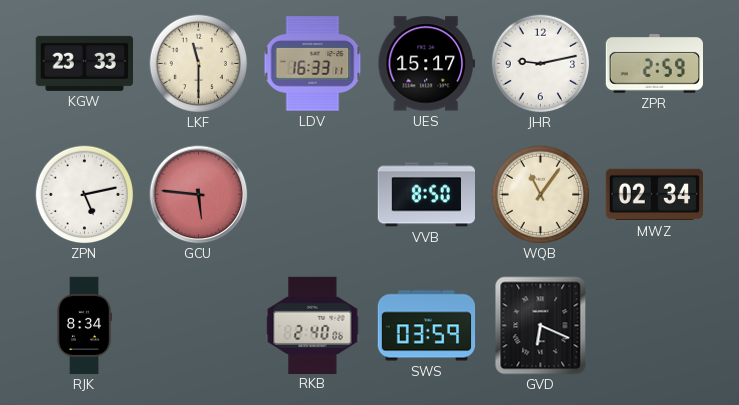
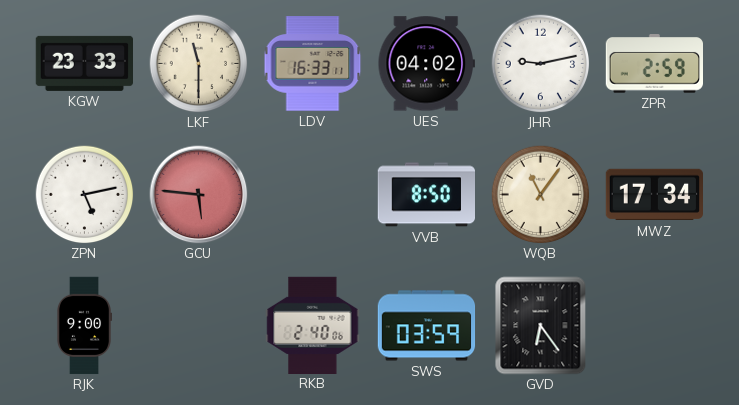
UES: 15:17 -> 04:02 (426, 64)
MWZ: 02:34 -> 17:34 (654, 195)
RJK: 8:34 -> 9:00 (83, 326)
GVD: 6:19 -> 6:24 (541, 326)
